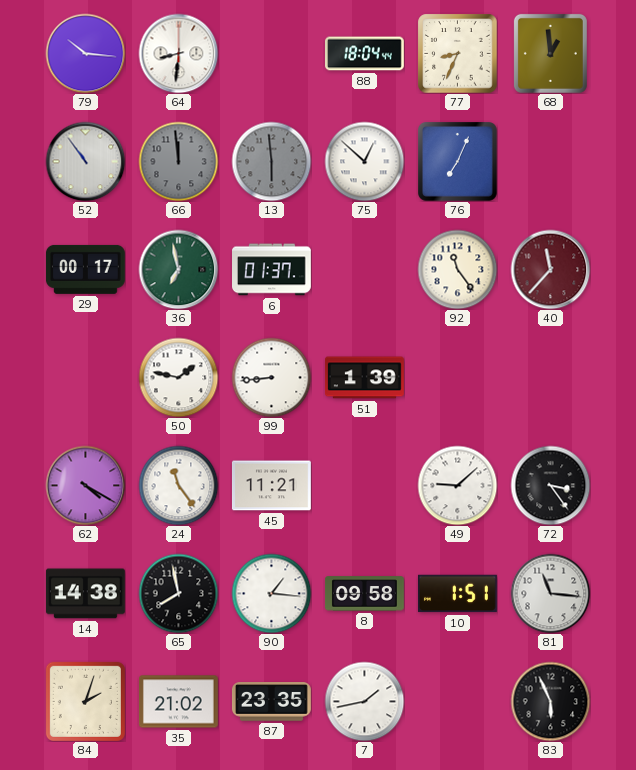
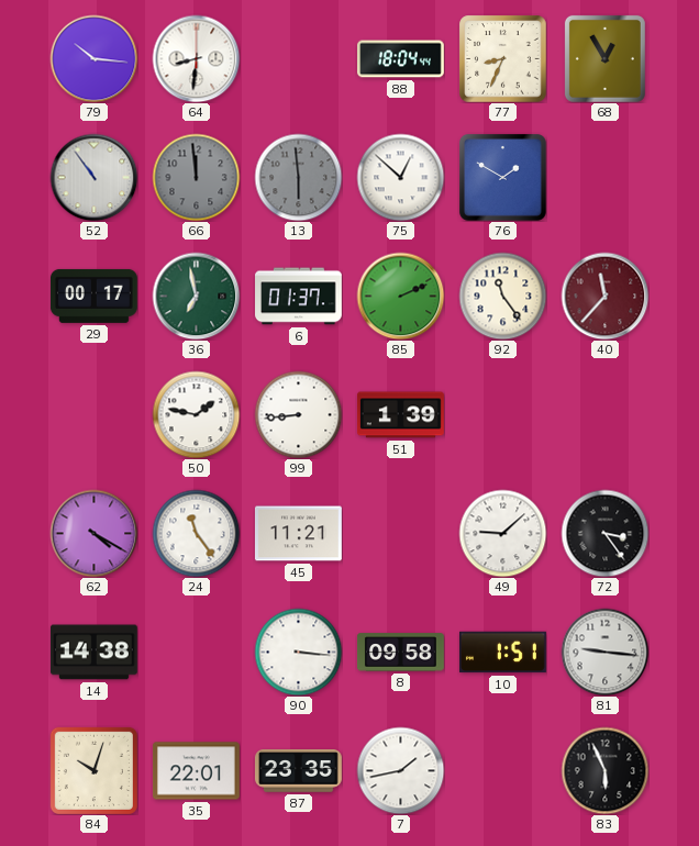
68: 12:59 -> 12:55 (604, 58)
76: 7:04 -> 1:50 (502, 177)
85: none -> 2:11 (400, 296)
65: 7:58 -> none (178, 593)
90: 1:16 -> 3:16 (298, 652)
81: 11:16 -> 9:16 (604, 652)
84: 2:03 -> 10:03 (93, 770)
35: 21:02 -> 22:01 (196, 771)
